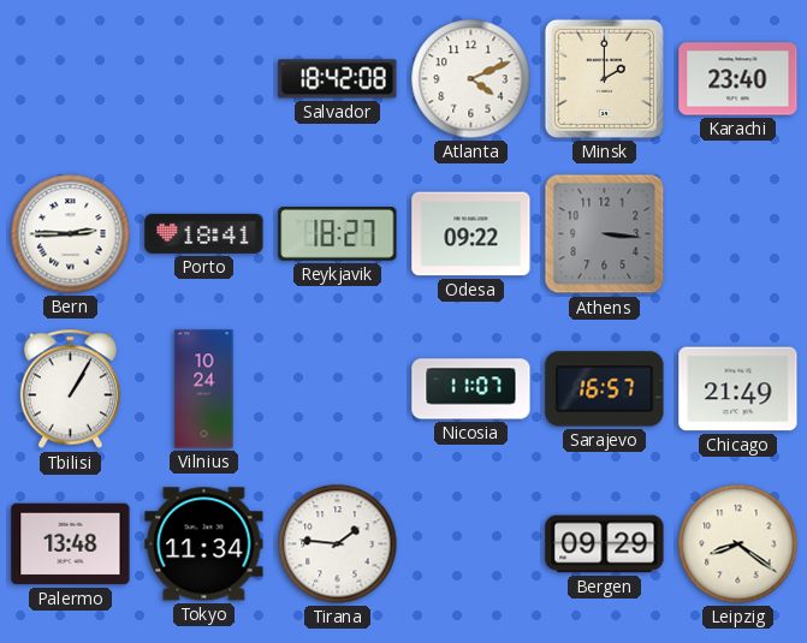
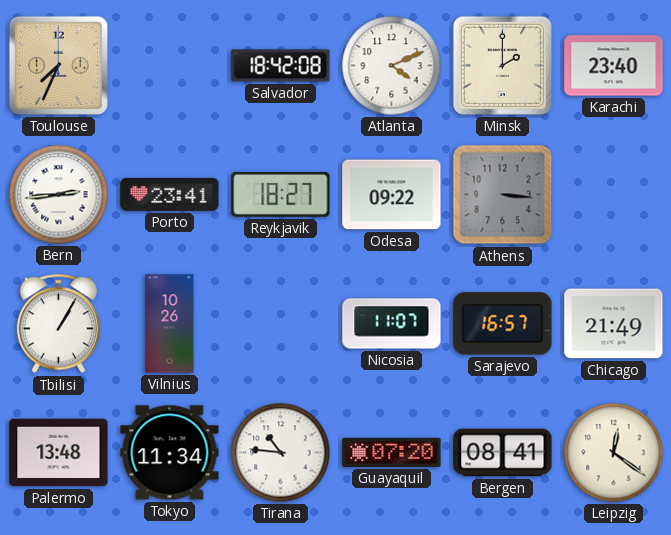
Toulouse: none -> 7:34 (58, 65)
Bern: 2:45 -> 2:44 (59, 195)
Porto: 18:41 -> 23:41 (170, 194)
Vilnius: 10:24 -> 10:26 (170, 324)
Tirana: 1:46 -> 10:46 (281, 453)
Guayaquil: none -> 07:20 (392, 452)
Bergen: 09:29 -> 08:41 (503, 453)
Leipzig: 8:21 -> 12:21 (614, 453)
